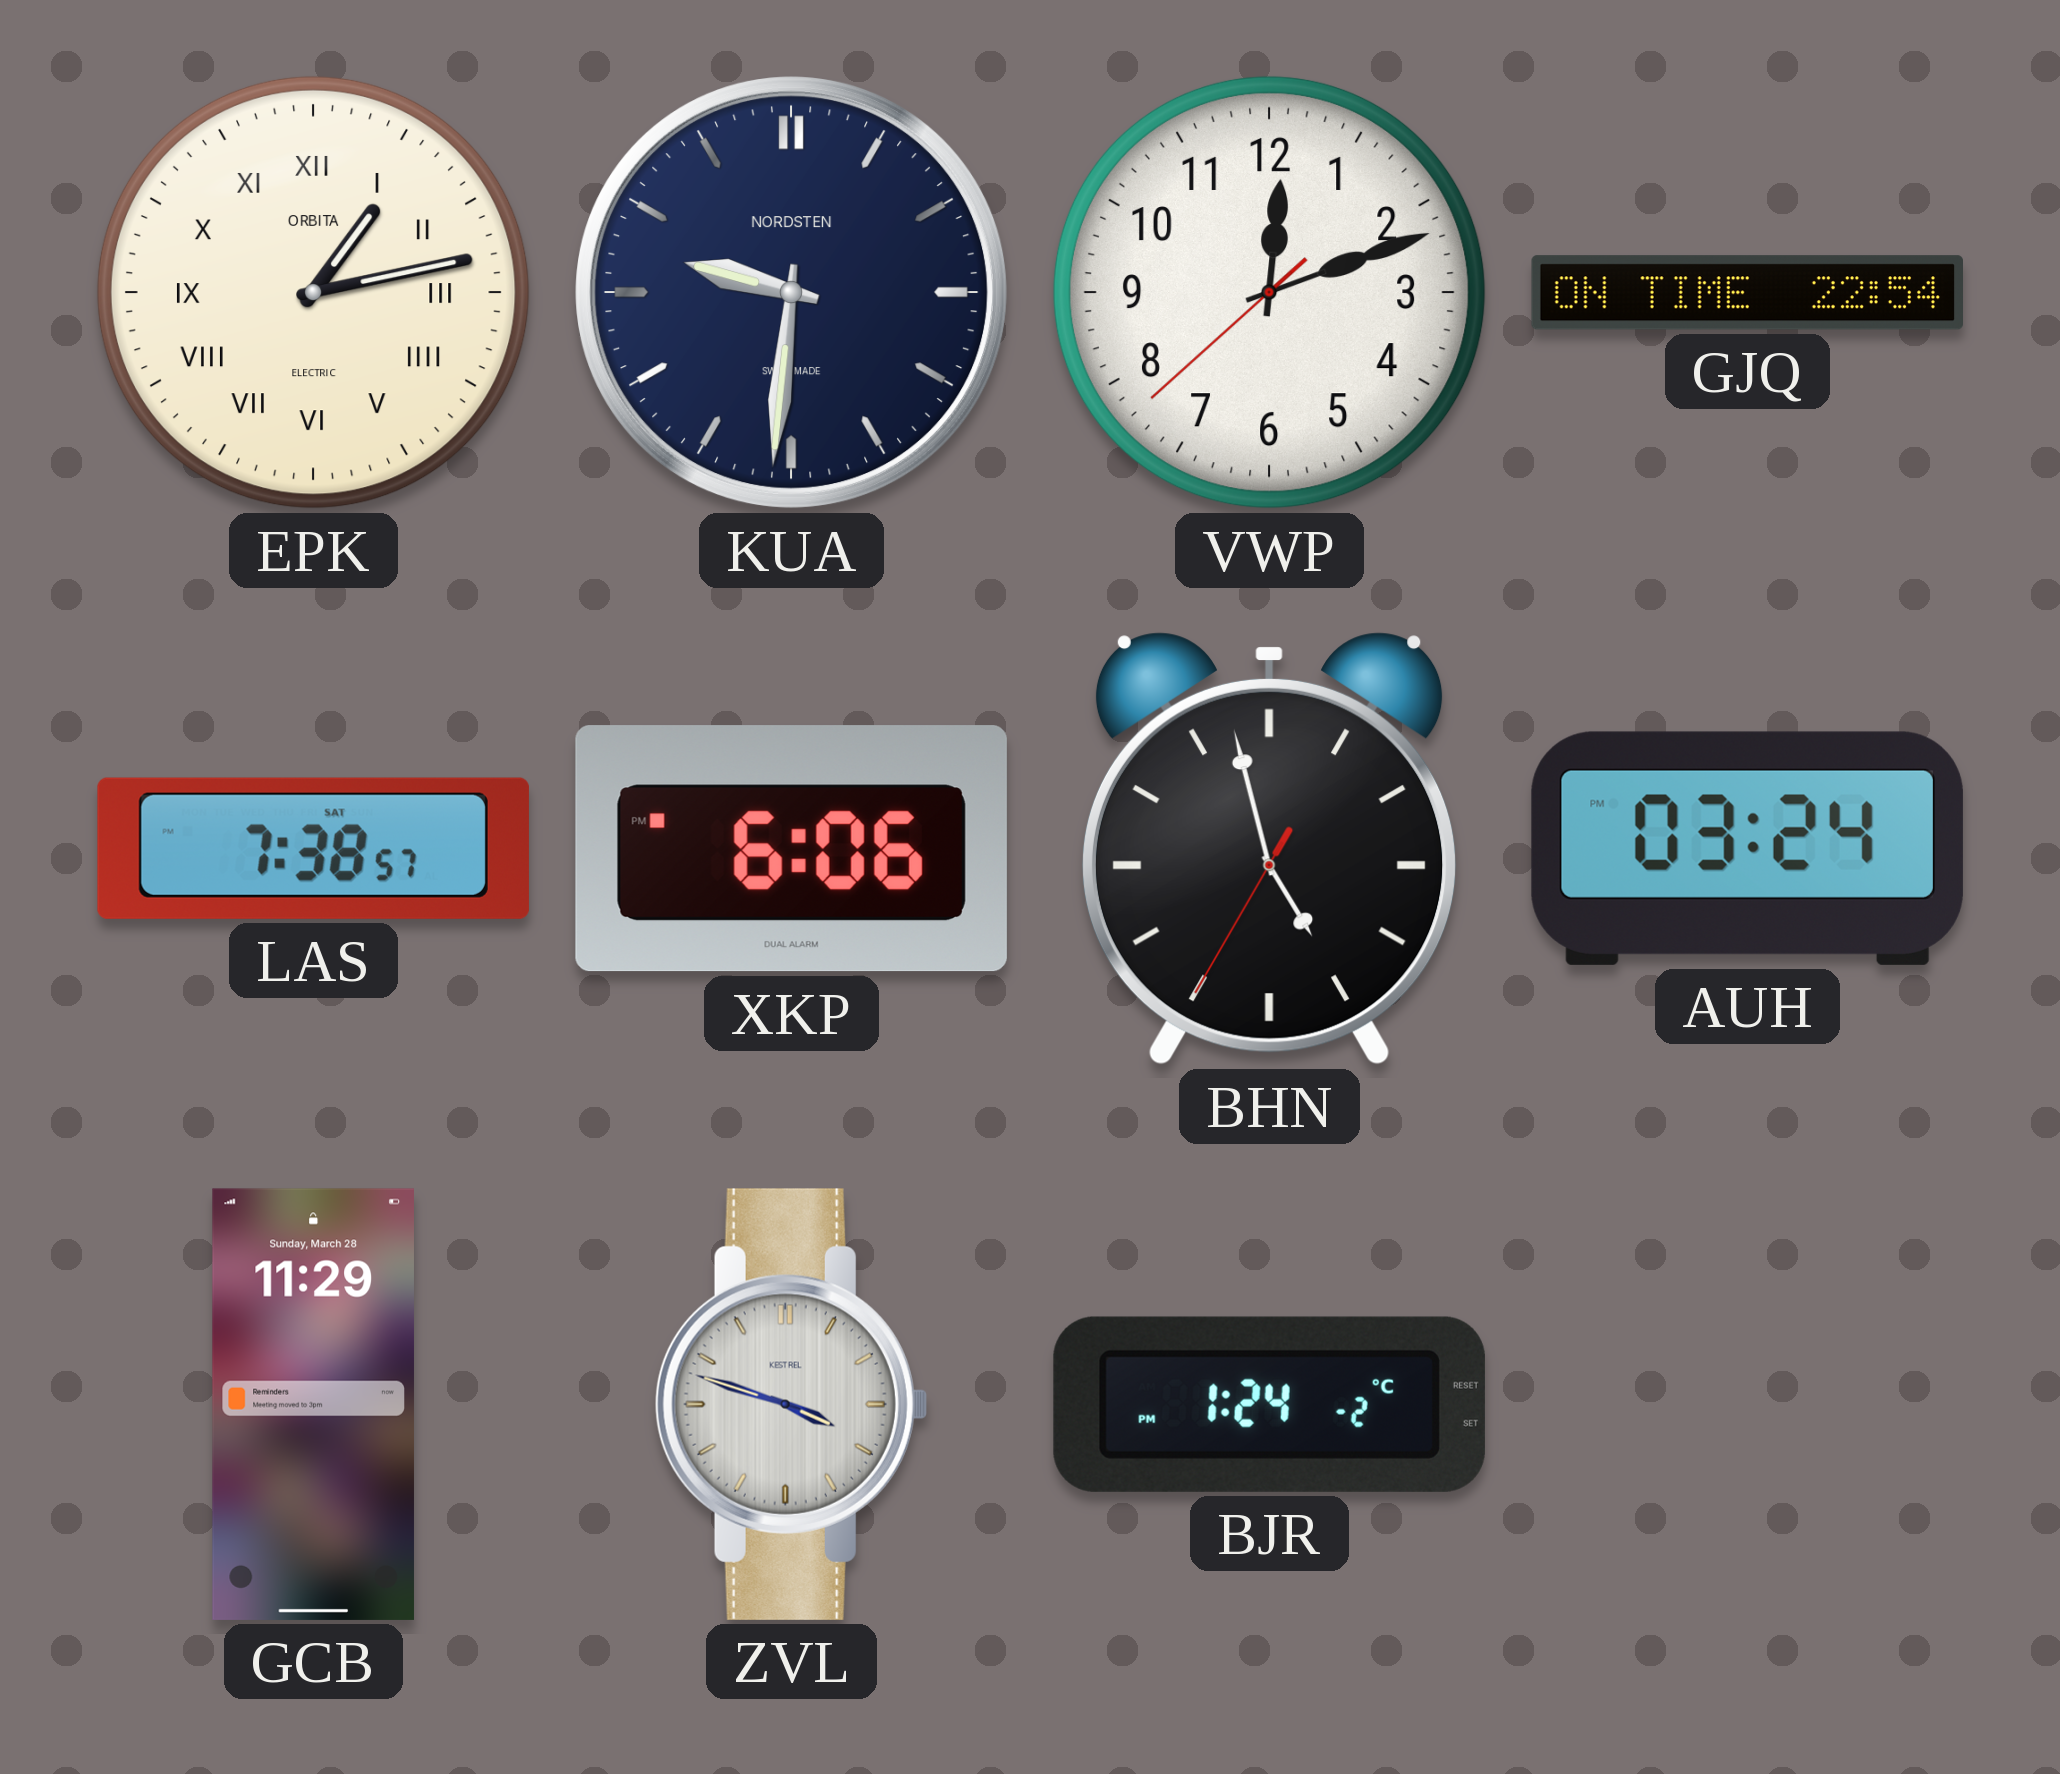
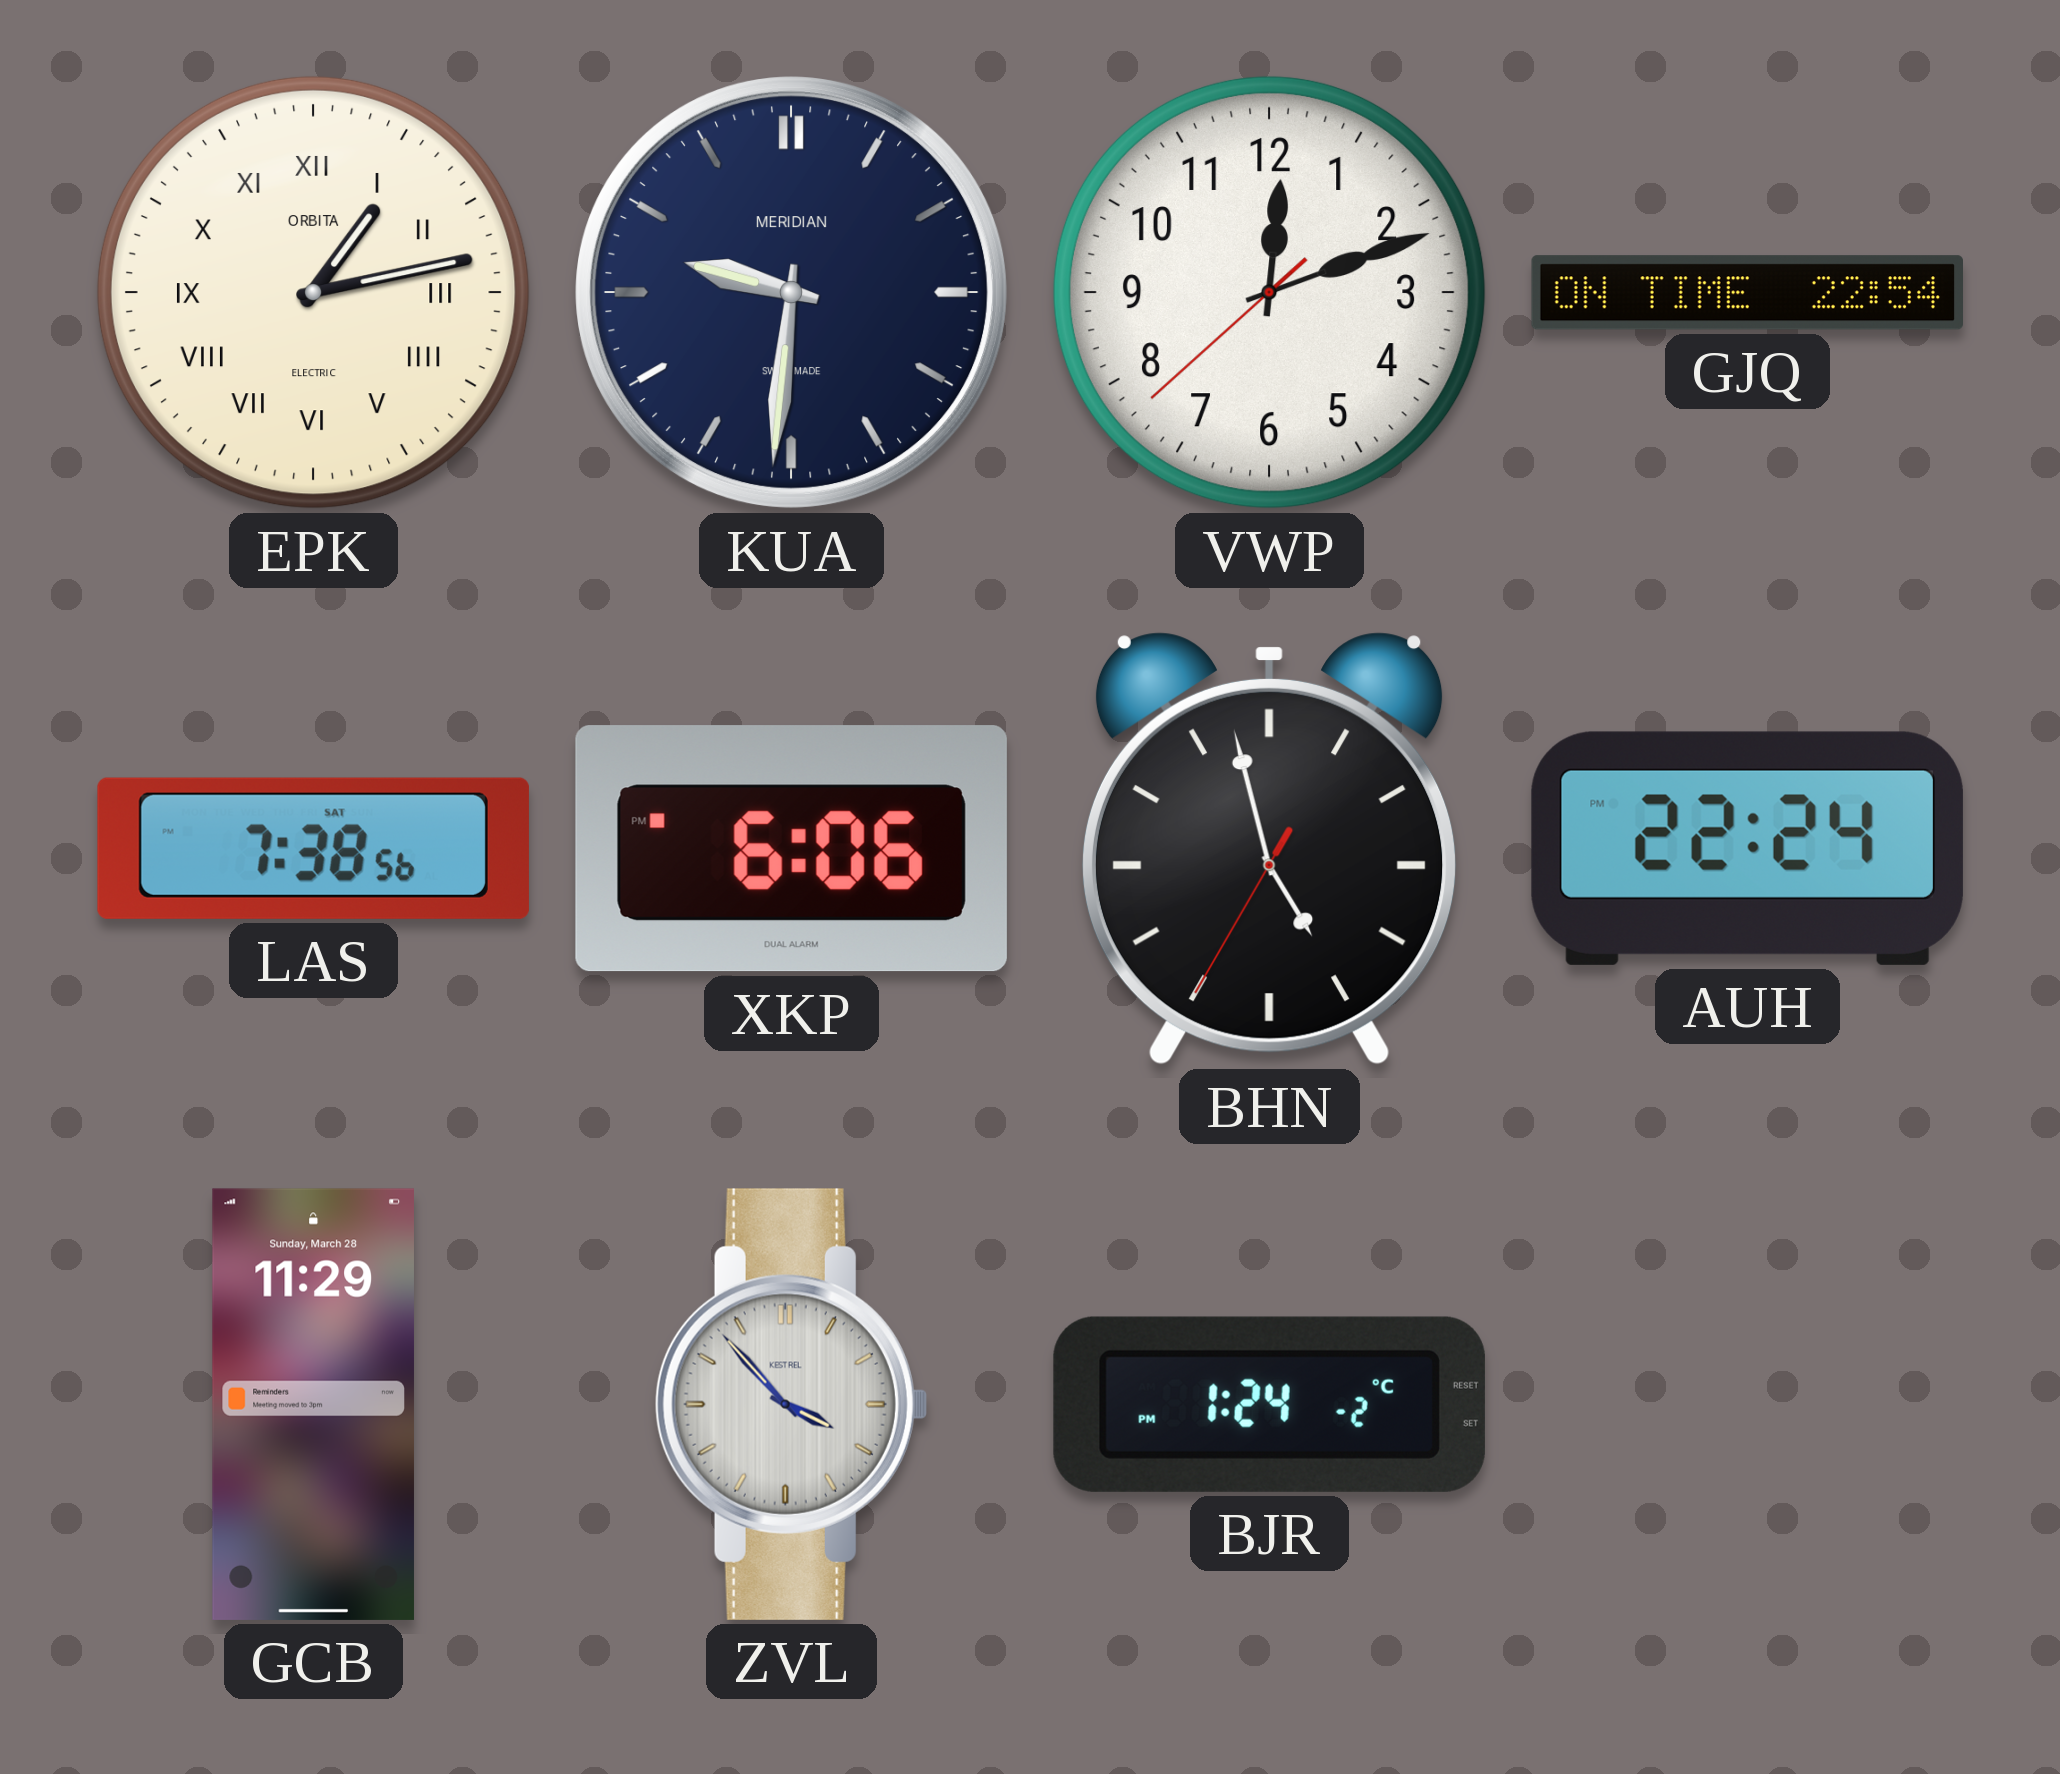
KUA brand: NORDSTEN -> MERIDIAN (792, 293)
LAS: 7:38:57 -> 7:38:56 (313, 848)
AUH: 03:24 -> 22:24 (1747, 848)
ZVL: 3:48 -> 3:53 (791, 1404)
